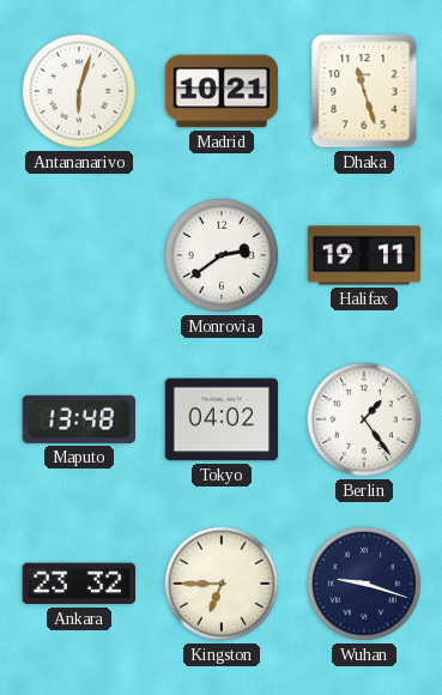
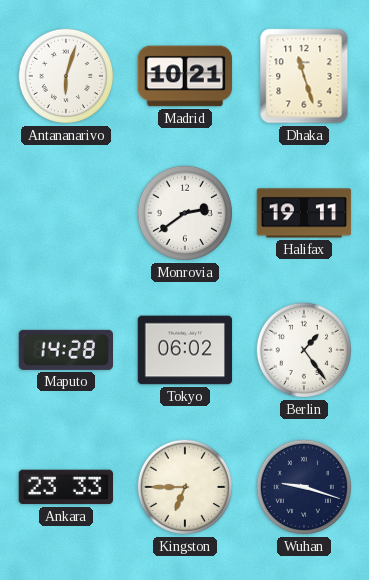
Maputo: 13:48 -> 14:28 (65, 350)
Tokyo: 04:02 -> 06:02 (185, 350)
Ankara: 23:32 -> 23:33 (65, 487)
